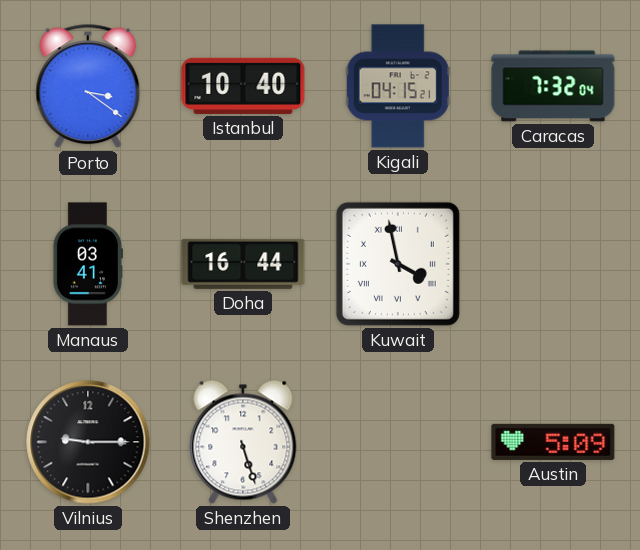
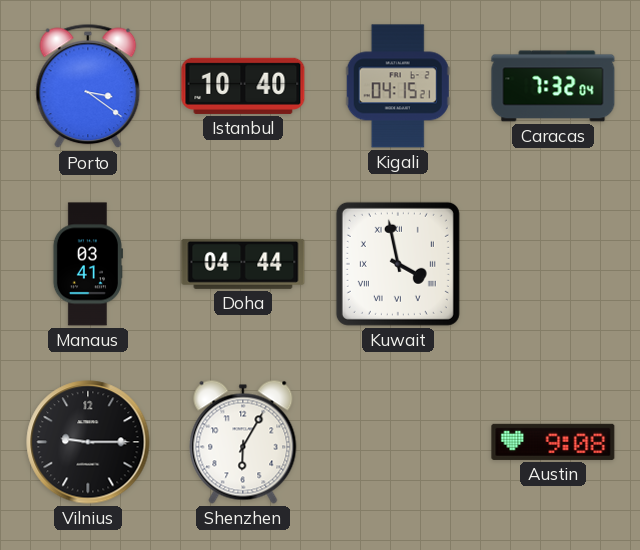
Doha: 16:44 -> 04:44 (243, 264)
Shenzhen: 5:27 -> 6:05 (243, 442)
Austin: 5:09 -> 9:08 (553, 442)
